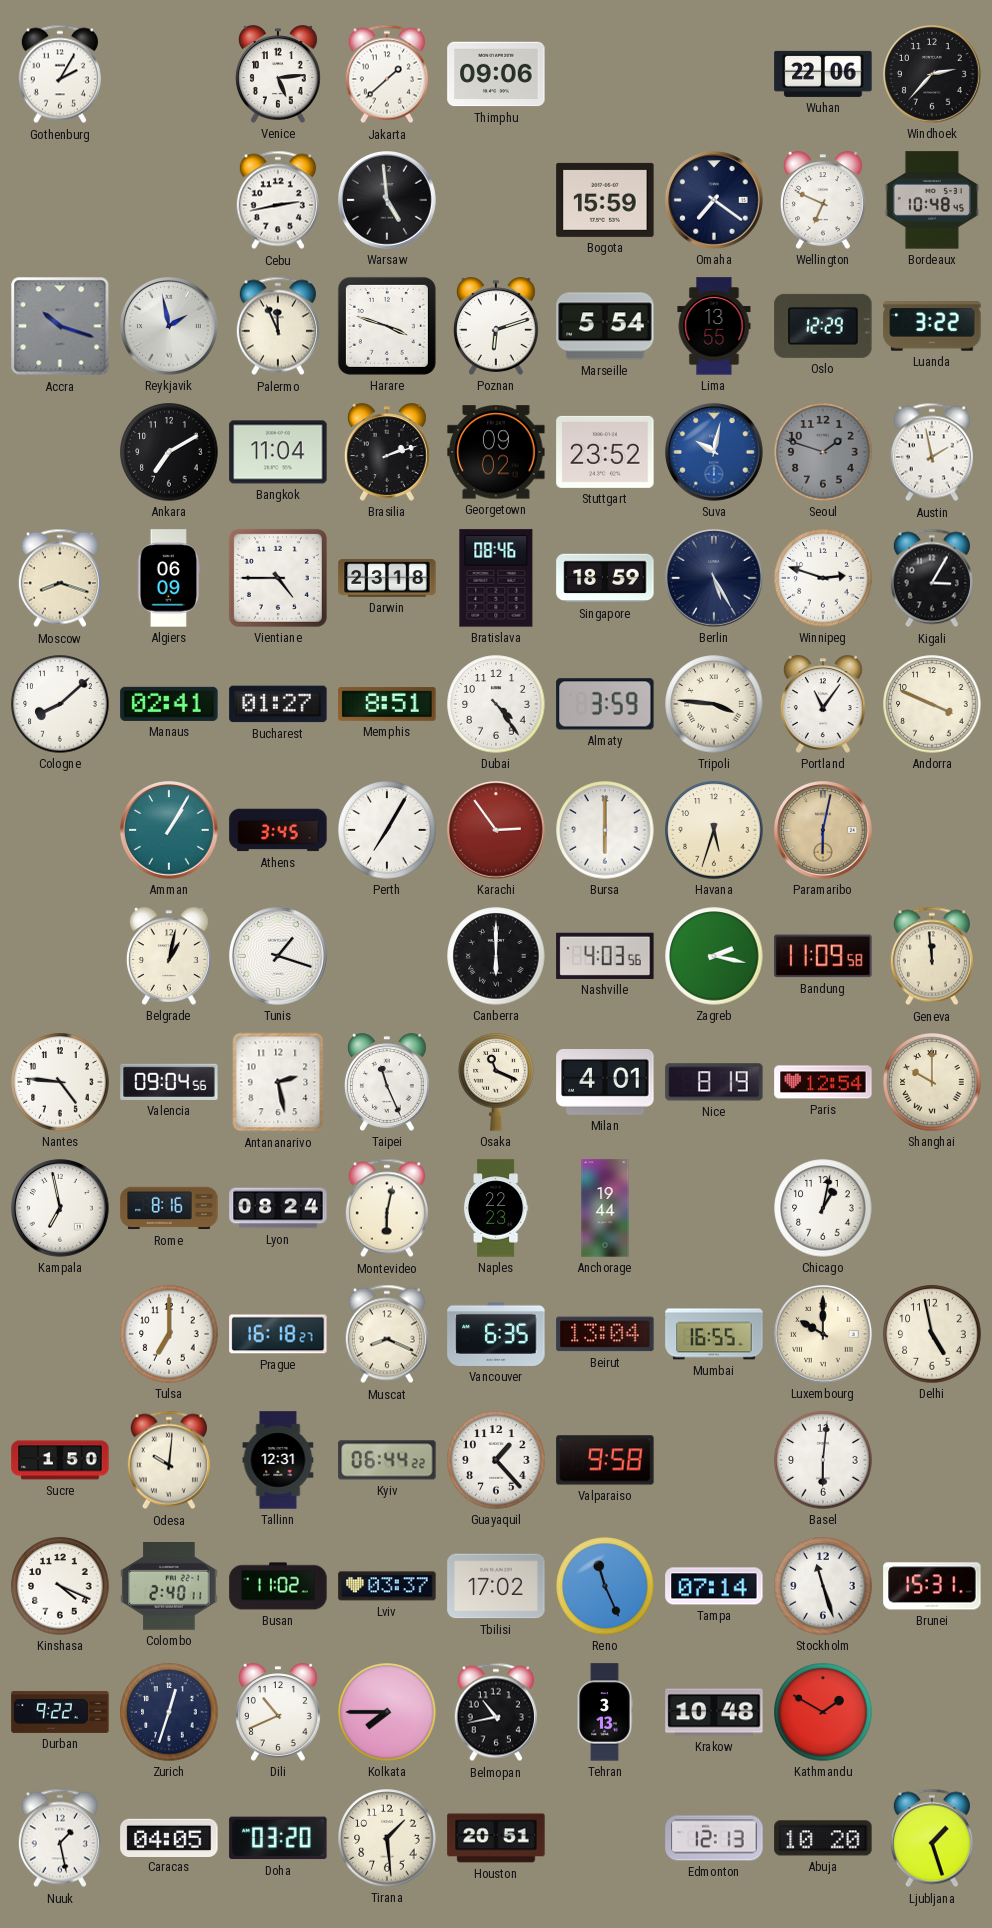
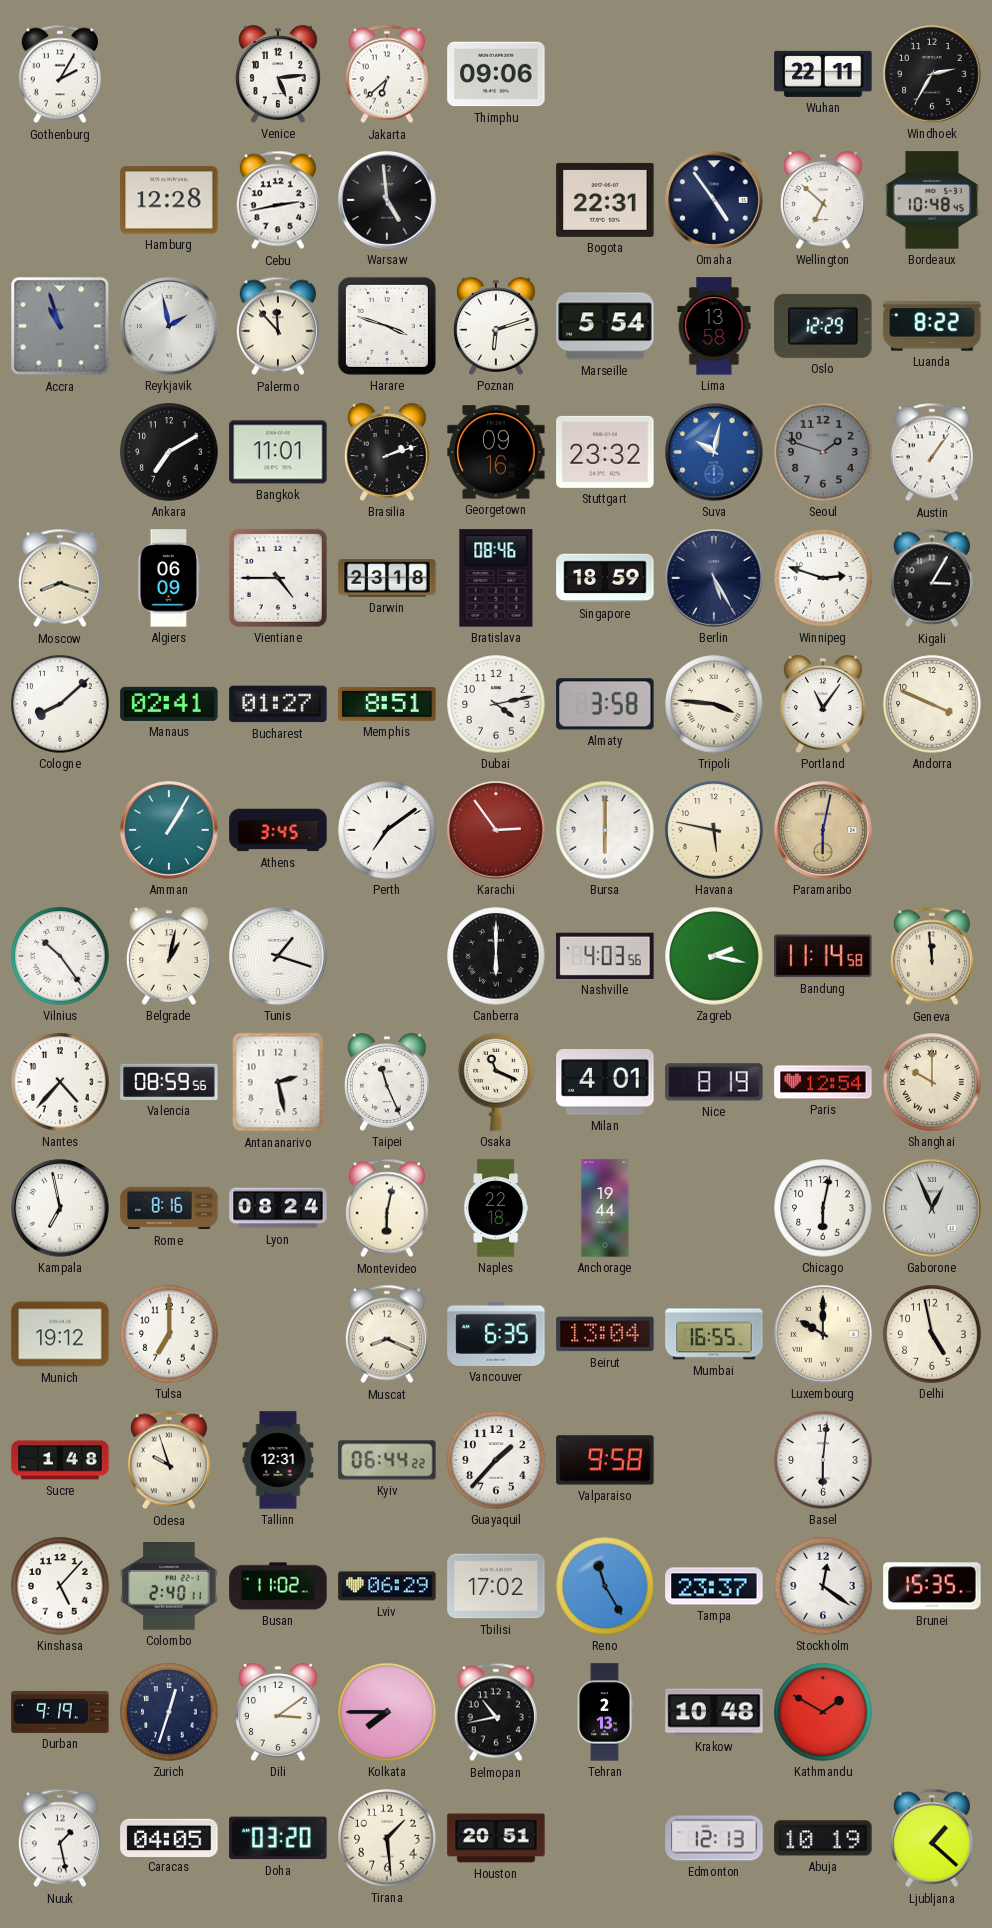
Jakarta: 1:38 -> 6:38 (387, 74)
Wuhan: 22:06 -> 22:11 (823, 74)
Windhoek: 2:37 -> 2:35 (933, 75)
Hamburg: none -> 12:28 (169, 200)
Bogota: 15:59 -> 22:31 (605, 200)
Omaha: 7:21 -> 4:54 (715, 201)
Wellington: 6:49 -> 6:52 (824, 200)
Accra: 10:18 -> 10:57 (60, 326)
Palermo: 11:56 -> 11:53 (278, 326)
Lima: 13:55 -> 13:58 (714, 326)
Luanda: 3:22 -> 8:22 (932, 326)
Bangkok: 11:04 -> 11:01 (278, 452)
Georgetown: 09:02 -> 09:16 (496, 452)
Stuttgart: 23:52 -> 23:32 (605, 452)
Austin: 1:58 -> 1:06 (932, 452)
Dubai: 4:24 -> 4:13 (496, 704)
Almaty: 3:59 -> 3:58 (605, 704)
Perth: 7:05 -> 7:09 (387, 830)
Havana: 5:33 -> 5:47 (714, 830)
Vilnius: none -> 10:24 (60, 956)
Bandung: 11:09 -> 11:14 (823, 956)
Nantes: 4:46 -> 4:37 (60, 1082)
Valencia: 09:04 -> 08:59 (169, 1082)
Naples: 22:23 -> 22:18 (496, 1208)
Chicago: 1:02 -> 6:02 (823, 1208)
Gaborone: none -> 12:56 (933, 1209)
Munich: none -> 19:12 (60, 1334)
Prague: 16:18 -> none (278, 1334)
Sucre: 1:50 -> 1:48 (60, 1460)
Odesa: 10:01 -> 9:57 (169, 1460)
Guayaquil: 1:23 -> 1:37 (496, 1460)
Kinshasa: 4:19 -> 5:07 (60, 1586)
Lviv: 03:37 -> 06:29 (387, 1586)
Reno: 11:26 -> 11:25 (605, 1586)
Tampa: 07:14 -> 23:37 (714, 1586)
Stockholm: 11:27 -> 12:21 (823, 1586)
Brunei: 15:31 -> 15:35 (932, 1586)
Durban: 9:22 -> 9:19 (60, 1712)
Dili: 10:41 -> 3:09 (279, 1712)
Tehran: 3:13 -> 2:13 (605, 1712)
Abuja: 10:20 -> 10:19 (823, 1838)
Ljubljana: 1:27 -> 1:22 (932, 1838)
